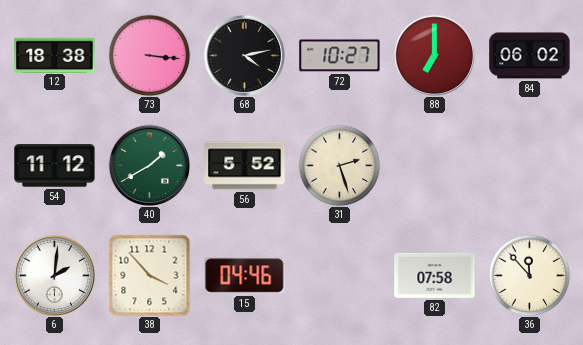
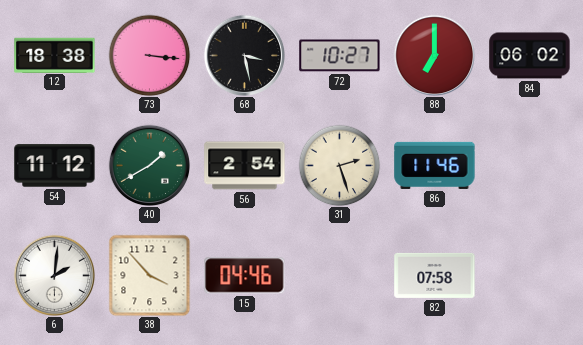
68: 4:13 -> 3:28 (244, 55)
56: 5:52 -> 2:54 (245, 166)
86: none -> 11:46 (435, 165)
36: 11:53 -> none (529, 275)
